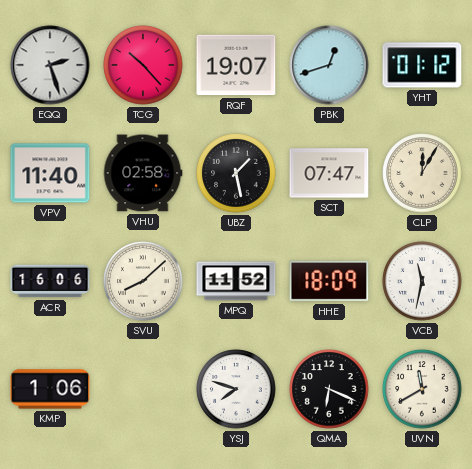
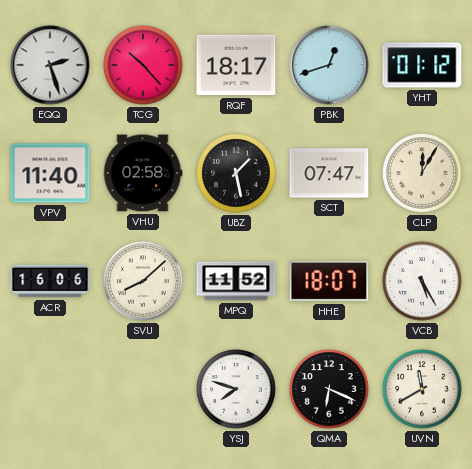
RQF: 19:07 -> 18:17 (236, 65)
HHE: 18:09 -> 18:07 (329, 281)
VCB: 11:32 -> 5:25 (422, 281)
KMP: 1:06 -> none (50, 389)
